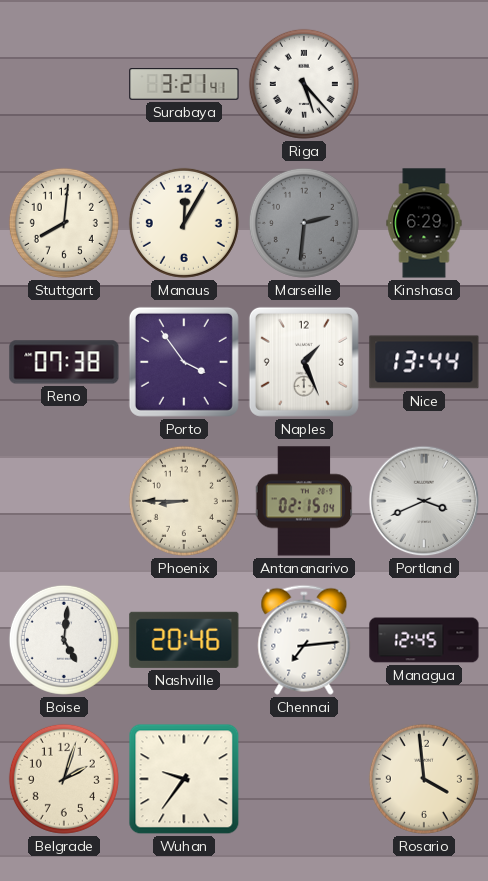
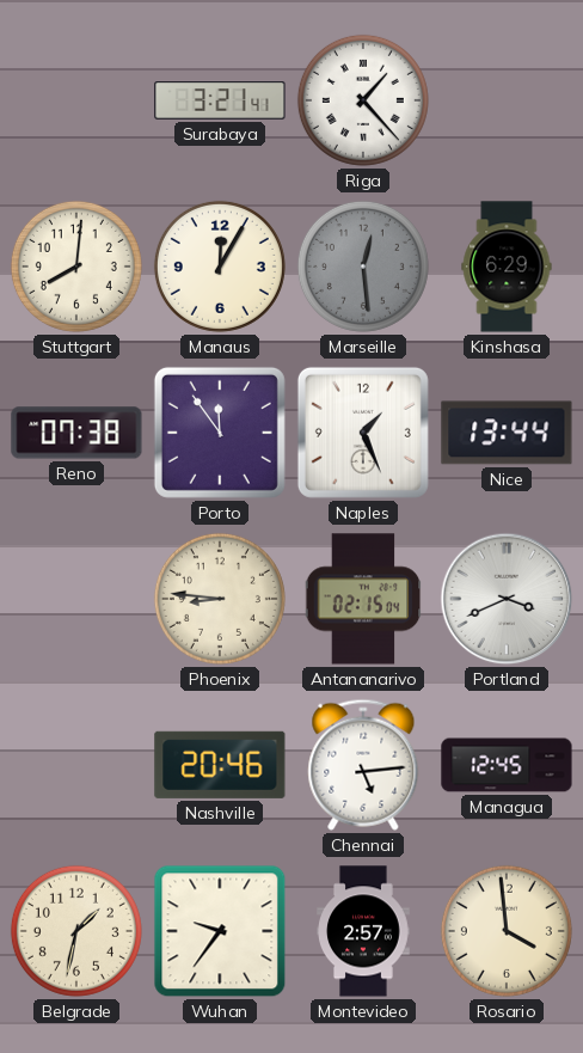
Riga: 5:23 -> 1:23 (363, 100)
Marseille: 2:31 -> 12:29 (363, 267)
Porto: 3:54 -> 11:54 (220, 433)
Phoenix: 8:45 -> 8:46 (220, 599)
Boise: 5:01 -> none (64, 640)
Chennai: 7:14 -> 5:14 (363, 765)
Belgrade: 2:03 -> 1:32 (76, 931)
Montevideo: none -> 2:57 (363, 931)
